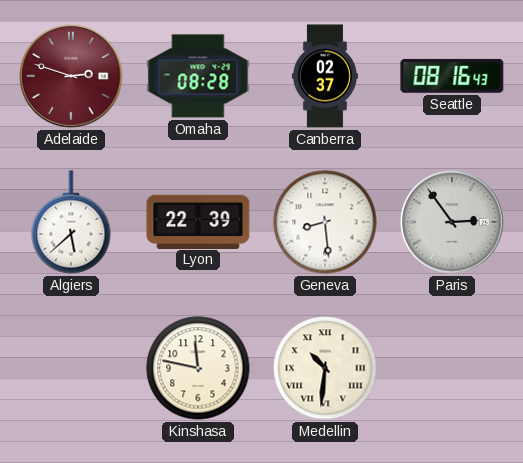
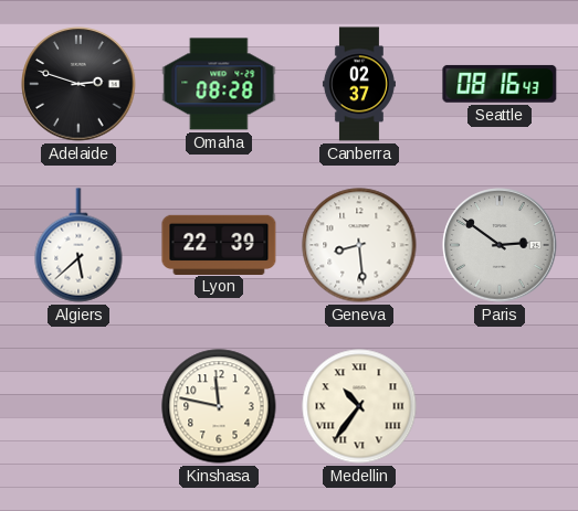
Adelaide dial: burgundy -> black (78, 84)
Paris: 2:54 -> 2:51 (500, 245)
Medellin: 10:31 -> 10:36 (359, 406)
